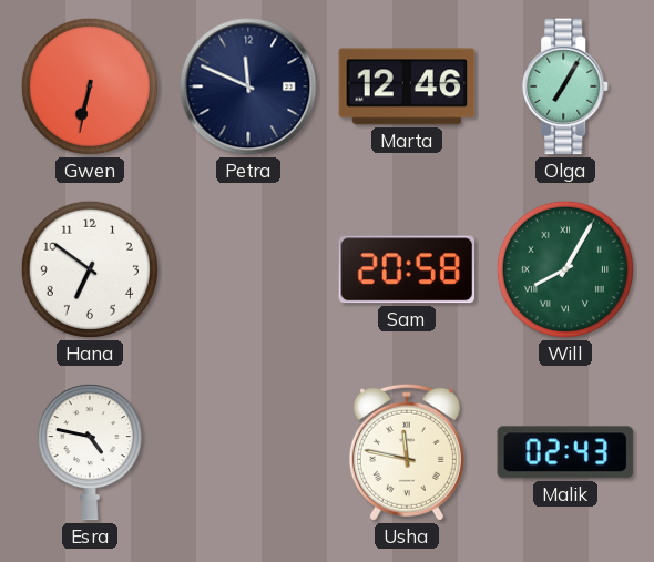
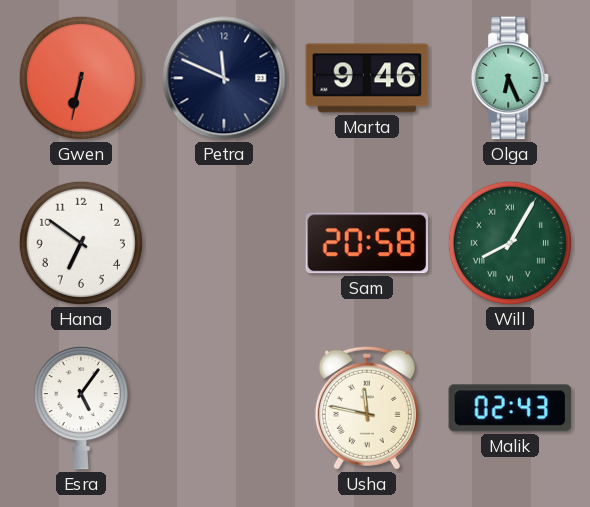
Marta: 12:46 -> 9:46 (367, 78)
Olga: 7:05 -> 6:26 (511, 78)
Esra: 4:47 -> 5:06 (81, 409)
